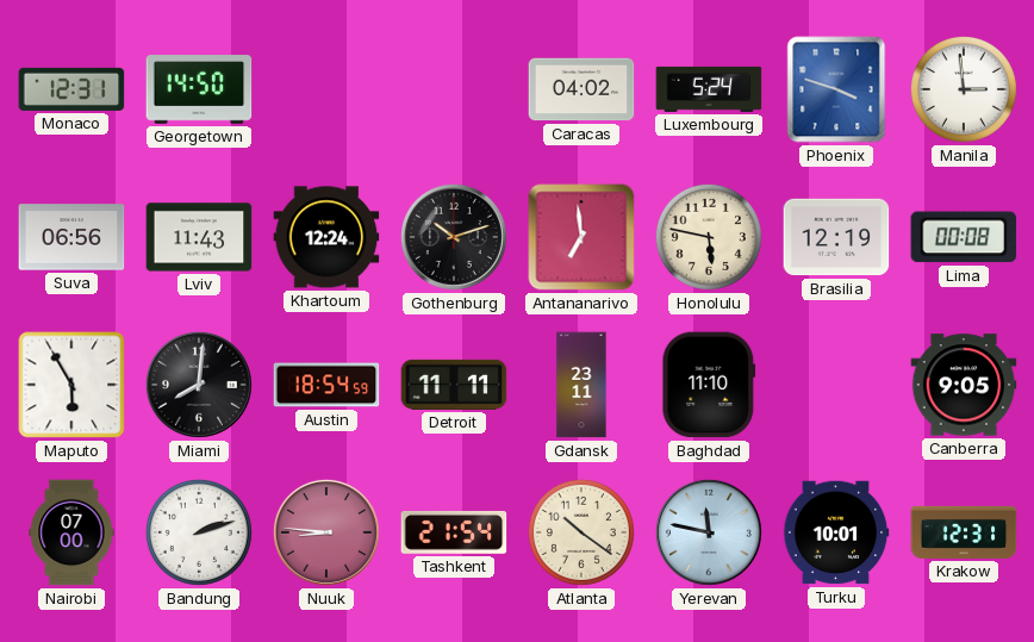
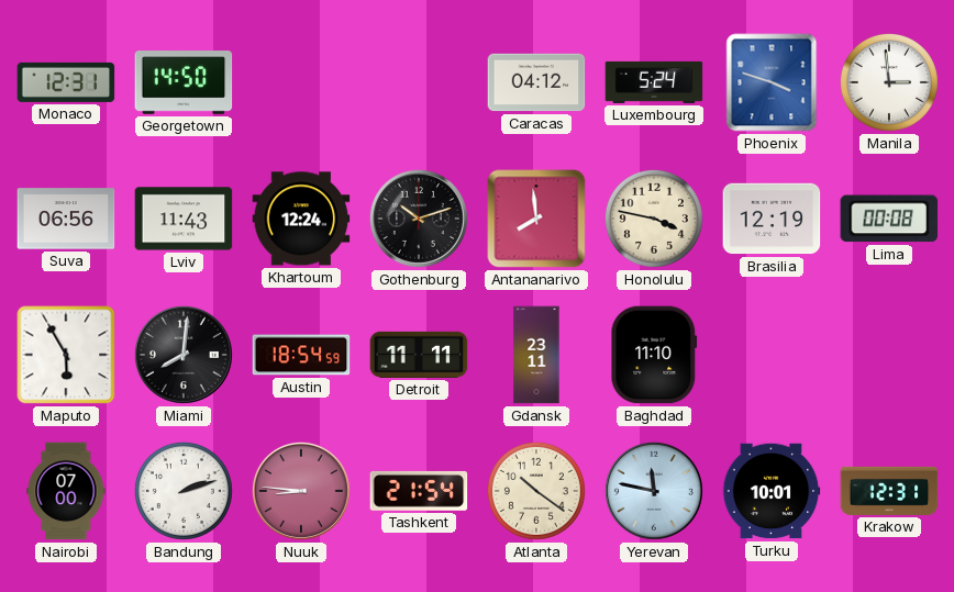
Caracas: 04:02 -> 04:12 (536, 82)
Antananarivo: 6:59 -> 7:59 (536, 219)
Honolulu: 5:47 -> 3:47 (654, 219)
Canberra: 9:05 -> none (964, 385)
